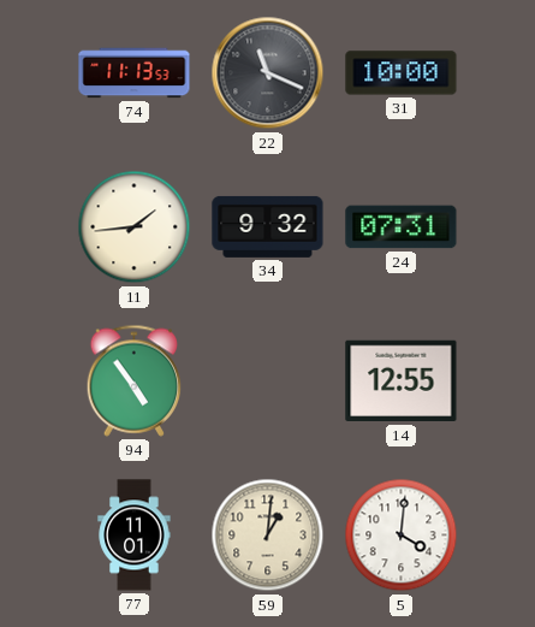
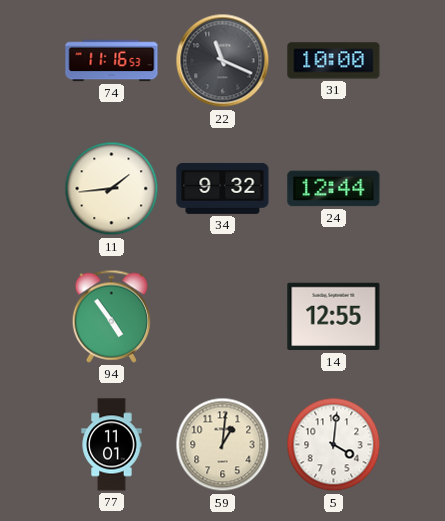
74: 11:13 -> 11:16 (112, 61)
24: 07:31 -> 12:44 (334, 189)
